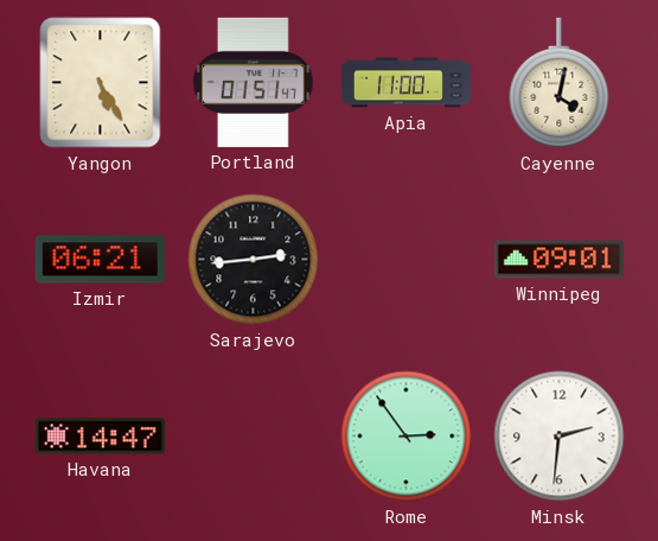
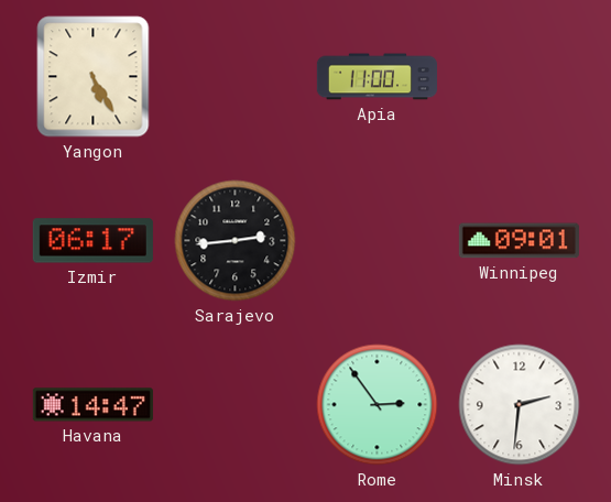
Portland: 01:51 -> none (253, 82)
Cayenne: 4:02 -> none (560, 83)
Izmir: 06:21 -> 06:17 (92, 241)
